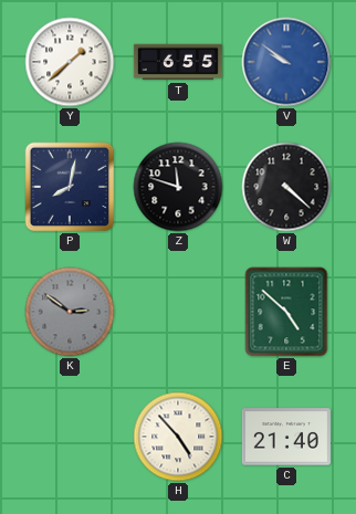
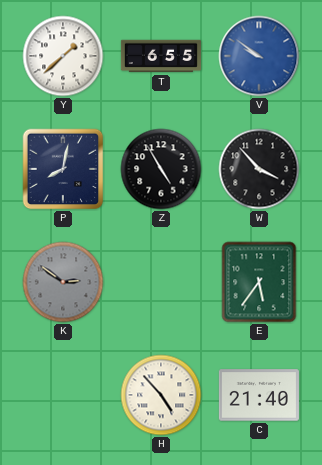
Z: 11:48 -> 4:55 (161, 169)
W: 4:22 -> 3:53 (259, 169)
E: 4:52 -> 5:36 (259, 282)
